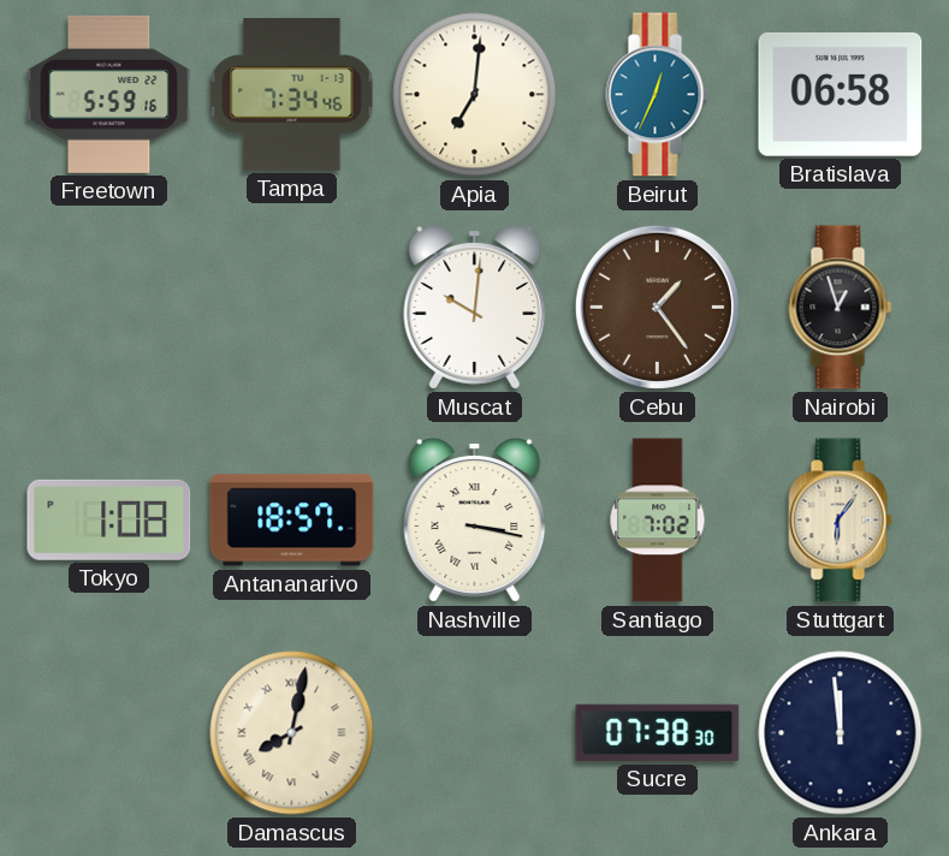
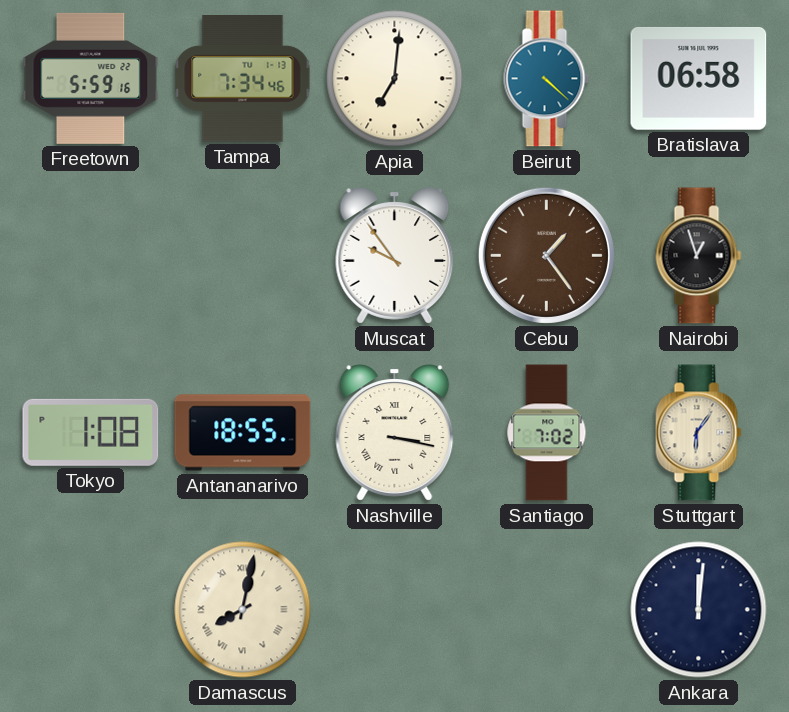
Beirut: 12:34 -> 4:22 (547, 79)
Muscat: 10:01 -> 9:54 (395, 256)
Antananarivo: 18:57 -> 18:55 (243, 433)
Sucre: 07:38 -> none (658, 732)
Ankara: 11:59 -> 12:01 (699, 610)
